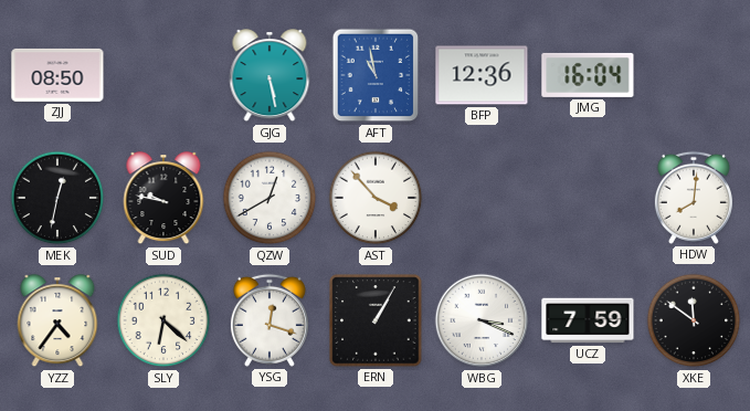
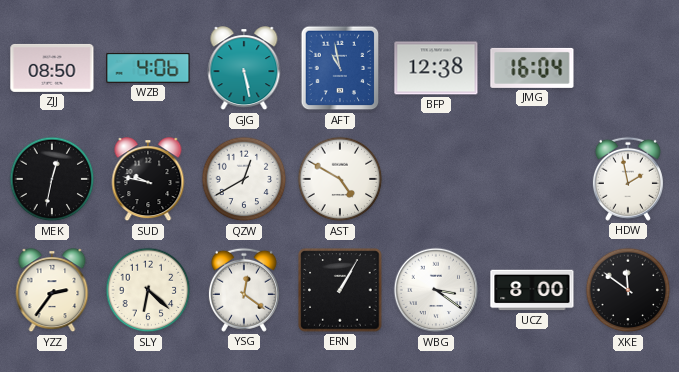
WZB: none -> 4:06 (148, 68)
BFP: 12:36 -> 12:38 (436, 68)
AST: 3:53 -> 4:50 (340, 179)
HDW: 8:01 -> 1:58 (628, 179)
YZZ: 4:36 -> 2:36 (52, 291)
YSG: 12:18 -> 12:21 (244, 290)
WBG: 3:19 -> 3:21 (436, 290)
UCZ: 7:59 -> 8:00 (532, 290)
